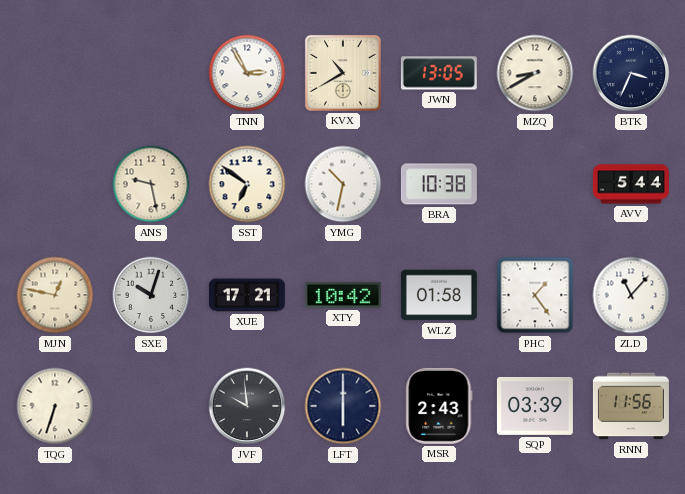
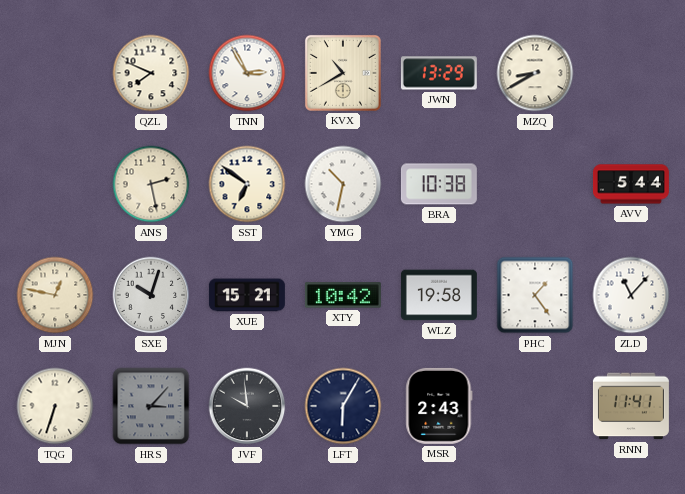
QZL: none -> 7:49 (151, 73)
JWN: 13:05 -> 13:29 (439, 73)
BTK: 3:34 -> none (631, 73)
ANS: 9:28 -> 2:28 (151, 184)
XUE: 17:21 -> 15:21 (247, 295)
WLZ: 01:58 -> 19:58 (439, 295)
HRS: none -> 3:07 (151, 406)
LFT: 6:00 -> 6:05 (343, 406)
SQP: 03:39 -> none (535, 406)
RNN: 11:56 -> 11:41 (631, 406)
